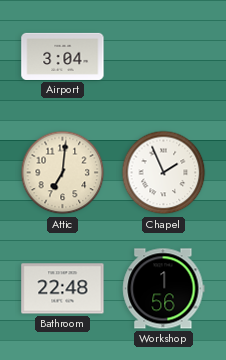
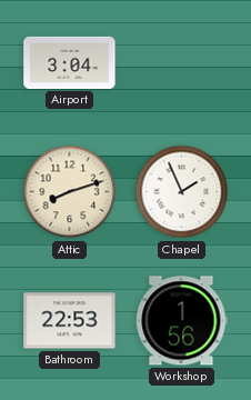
Attic: 7:01 -> 8:12 (70, 192)
Bathroom: 22:48 -> 22:53 (70, 321)
